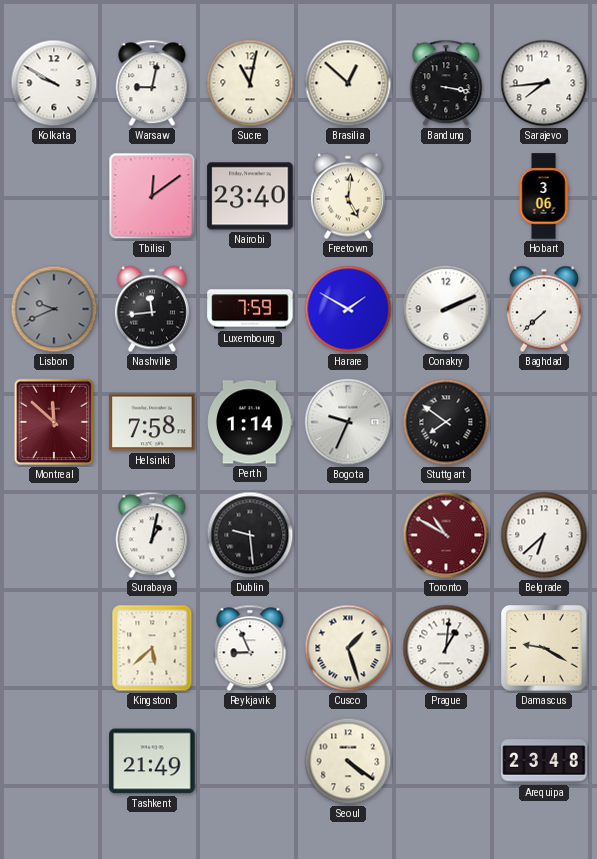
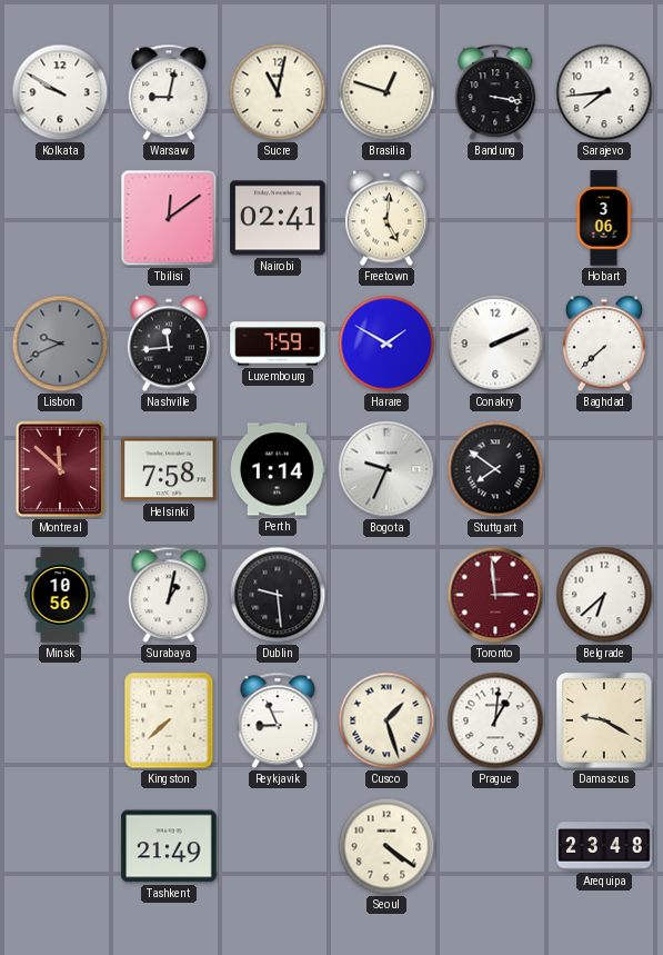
Brasilia: 12:52 -> 12:48 (386, 92)
Nairobi: 23:40 -> 02:41 (278, 218)
Minsk: none -> 10:56 (60, 595)
Toronto: 10:50 -> 2:59 (495, 595)
Kingston: 5:38 -> 7:38 (169, 720)
